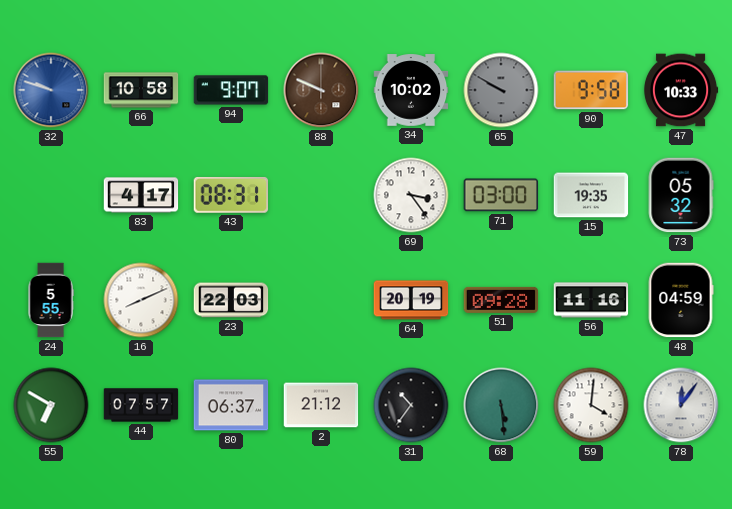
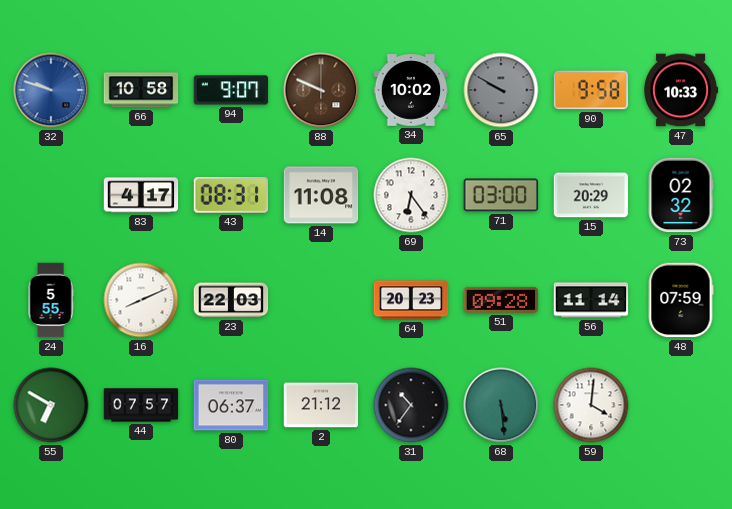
14: none -> 11:08 (321, 195)
69: 3:24 -> 6:24 (411, 195)
15: 19:35 -> 20:29 (591, 195)
73: 05:32 -> 02:32 (681, 195)
64: 20:19 -> 20:23 (411, 300)
56: 11:16 -> 11:14 (591, 300)
48: 04:59 -> 07:59 (681, 300)
78: 12:06 -> none (681, 405)
